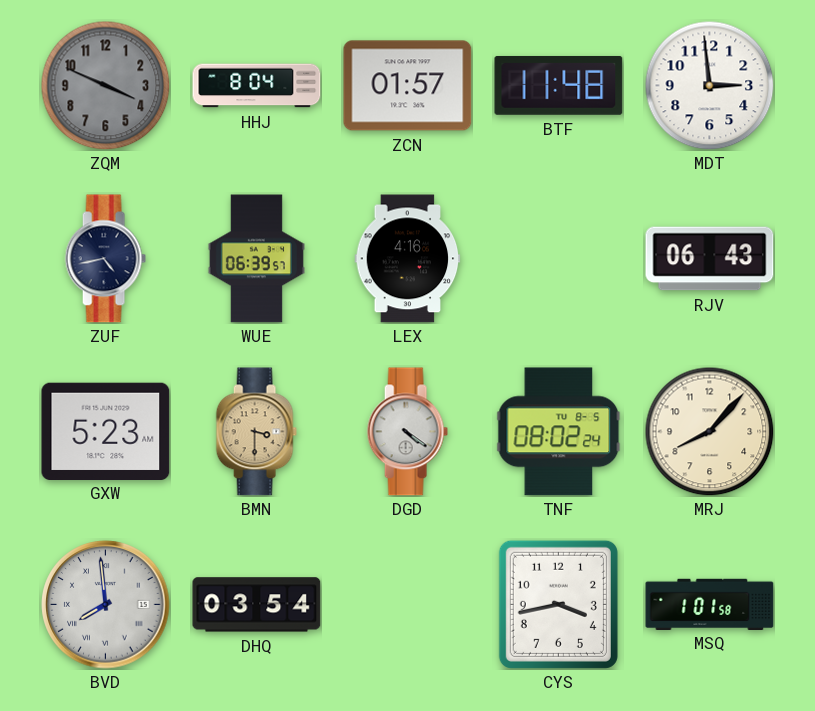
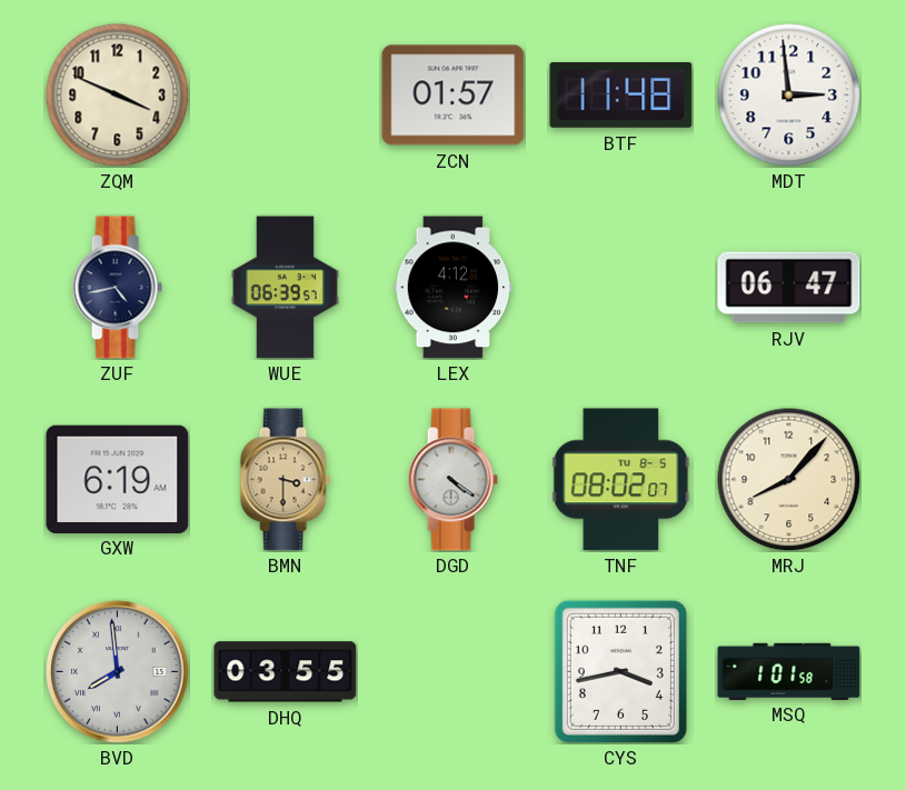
ZQM dial: grey -> cream (117, 94)
HHJ: 8:04 -> none (257, 86)
LEX: 4:16 -> 4:12 (454, 288)
RJV: 06:43 -> 06:47 (789, 288)
GXW: 5:23 -> 6:19 (118, 479)
TNF: 08:02:24 -> 08:02:07 (621, 480)
DHQ: 03:54 -> 03:55 (286, 672)
